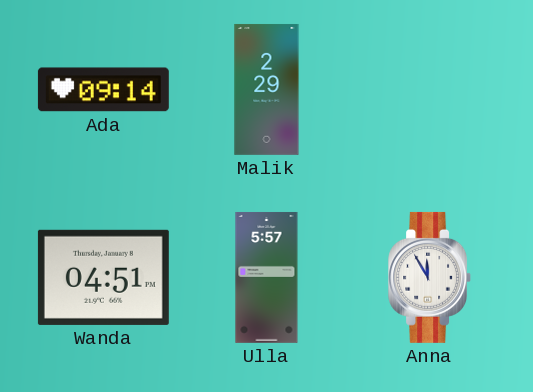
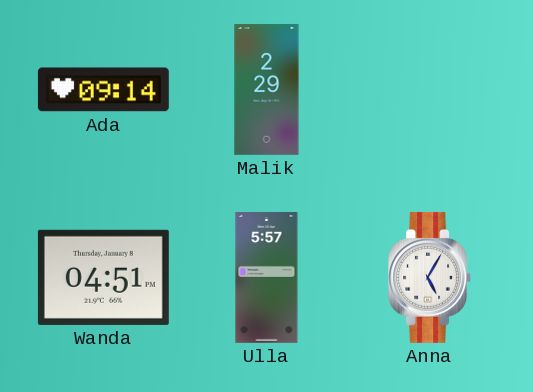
Anna: 11:55 -> 5:05 (430, 277)
